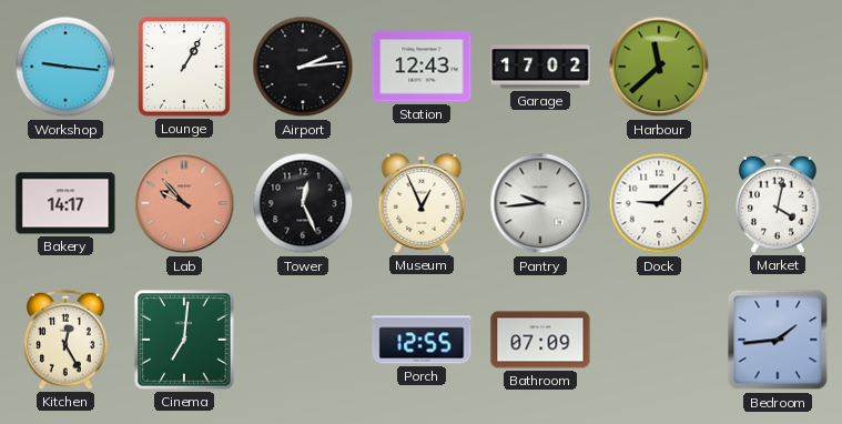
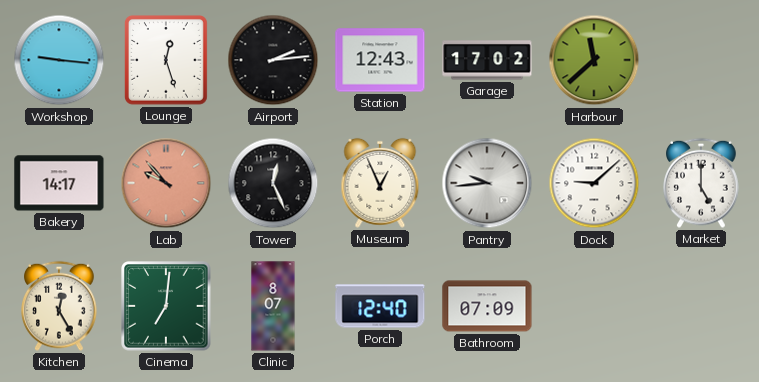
Lounge: 1:05 -> 12:27 (166, 60)
Market: 4:02 -> 5:00 (702, 183)
Clinic: none -> 8:07 (273, 306)
Porch: 12:55 -> 12:40 (380, 306)
Bedroom: 1:44 -> none (778, 340)
